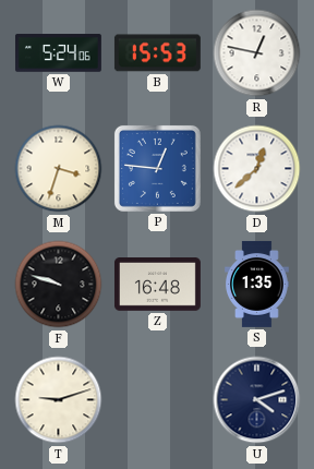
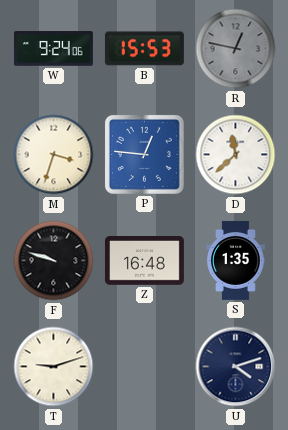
W: 5:24 -> 9:24 (53, 49)
R dial: white -> grey (236, 49)
D: 12:38 -> 11:38 (236, 155)
